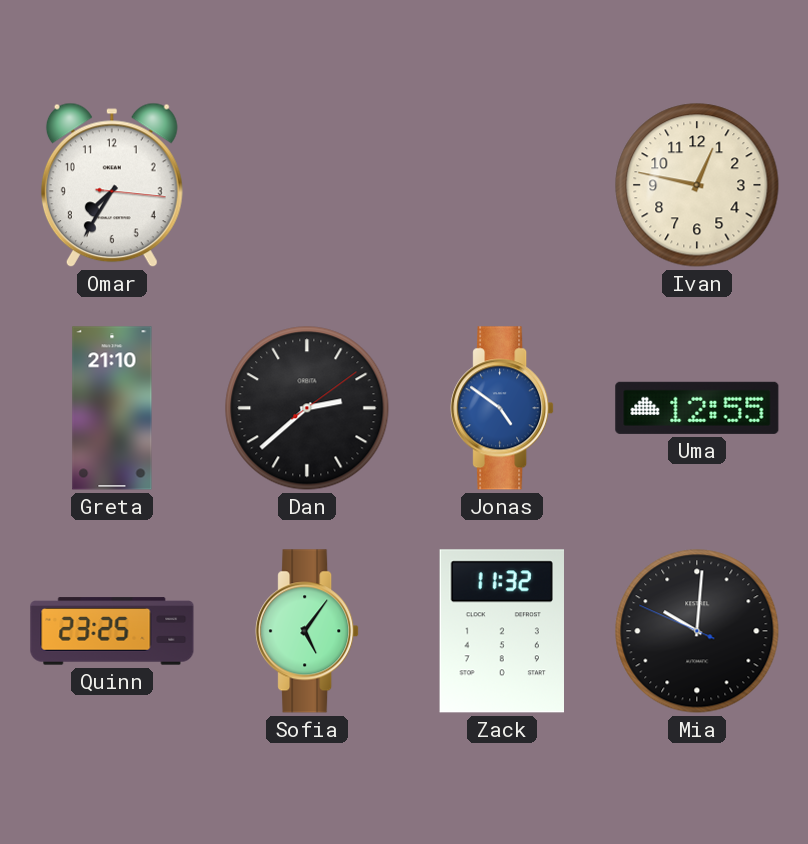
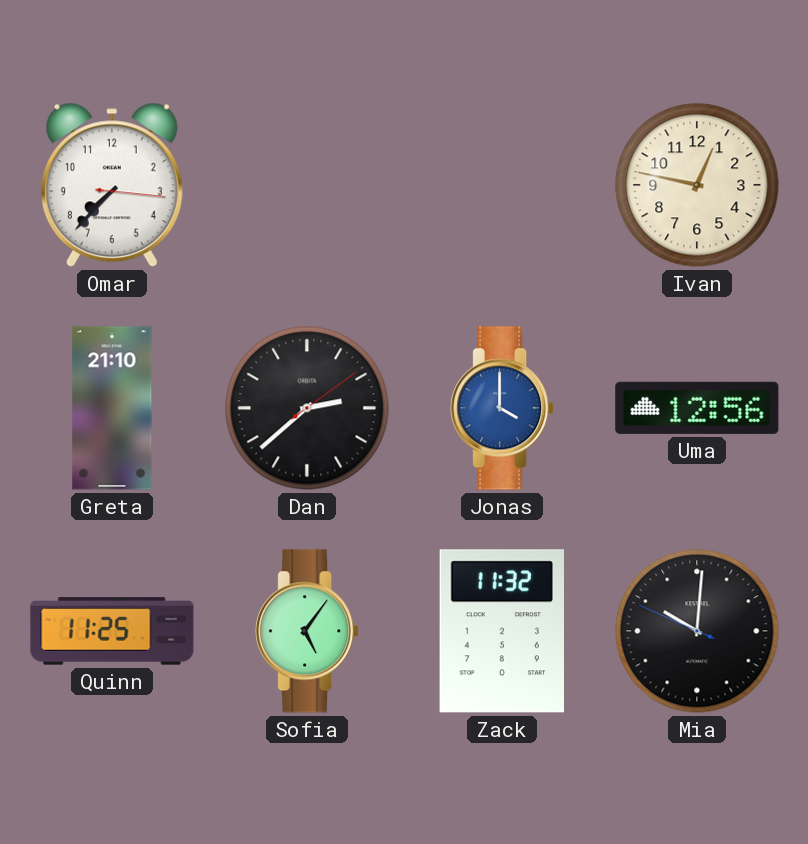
Omar: 7:35 -> 7:37 (112, 185)
Jonas: 4:51 -> 4:00 (502, 408)
Uma: 12:55 -> 12:56 (697, 408)
Quinn: 23:25 -> 11:25 (112, 631)
